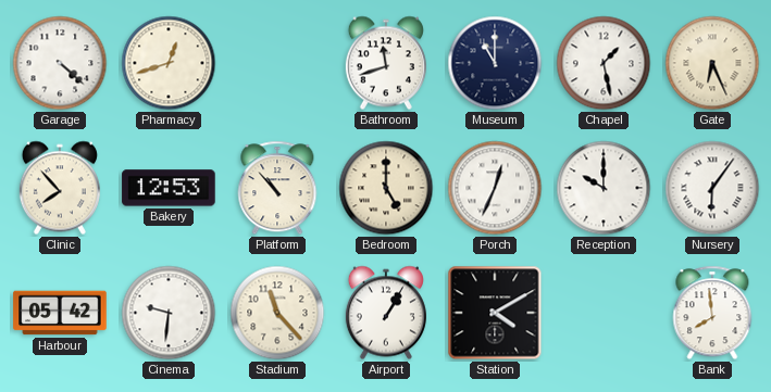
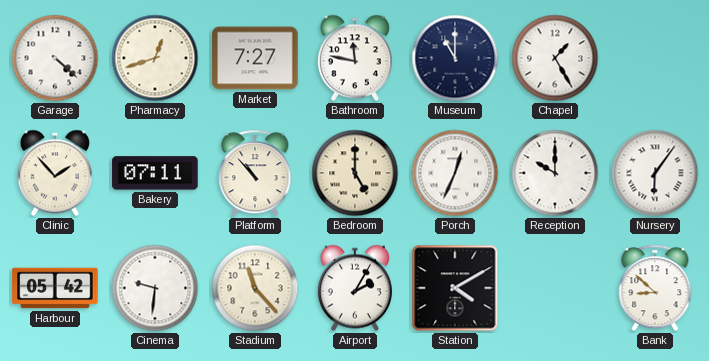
Market: none -> 7:27 (255, 58)
Bathroom: 11:42 -> 11:47 (355, 58)
Chapel: 1:28 -> 1:25 (555, 58)
Gate: 6:26 -> none (712, 63)
Clinic: 7:53 -> 1:53 (55, 173)
Bakery: 12:53 -> 07:11 (155, 173)
Airport: 1:05 -> 2:05 (355, 288)
Bank: 7:59 -> 8:52 (655, 288)
